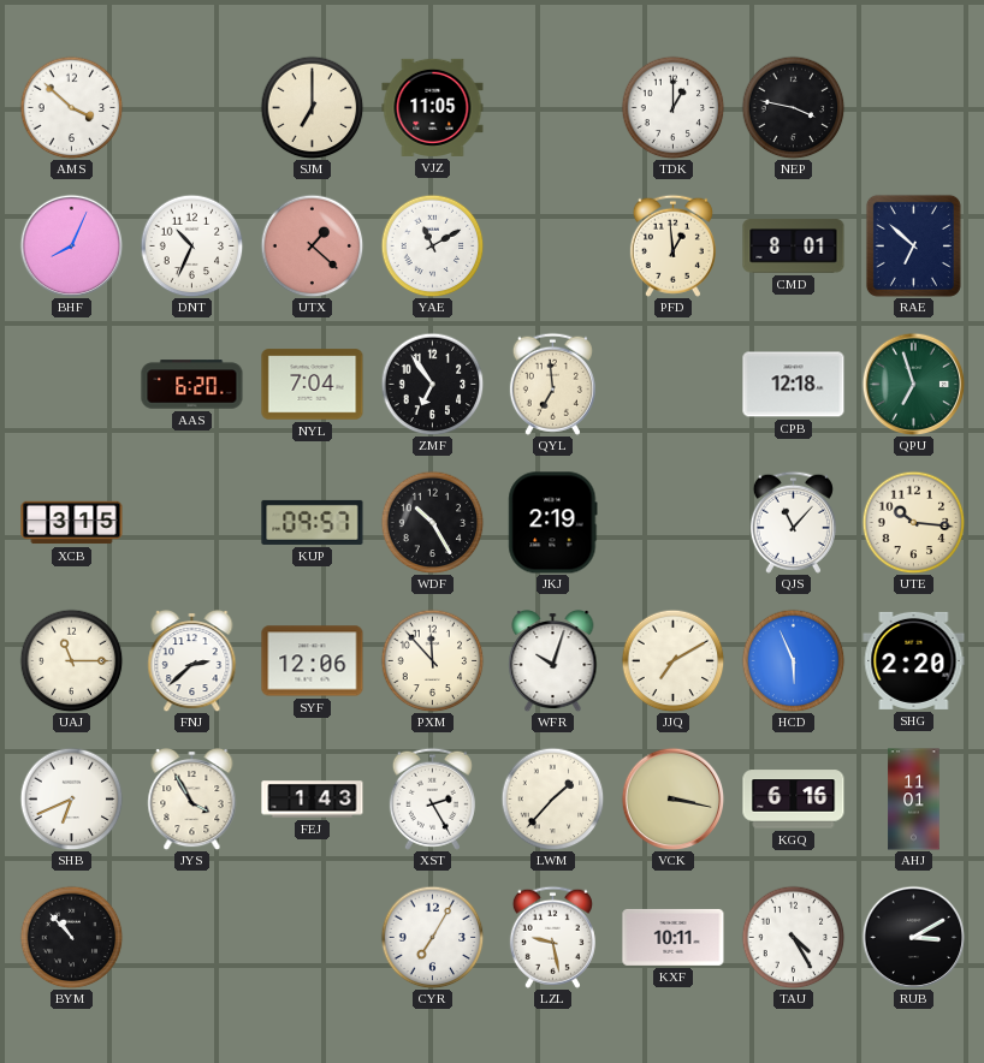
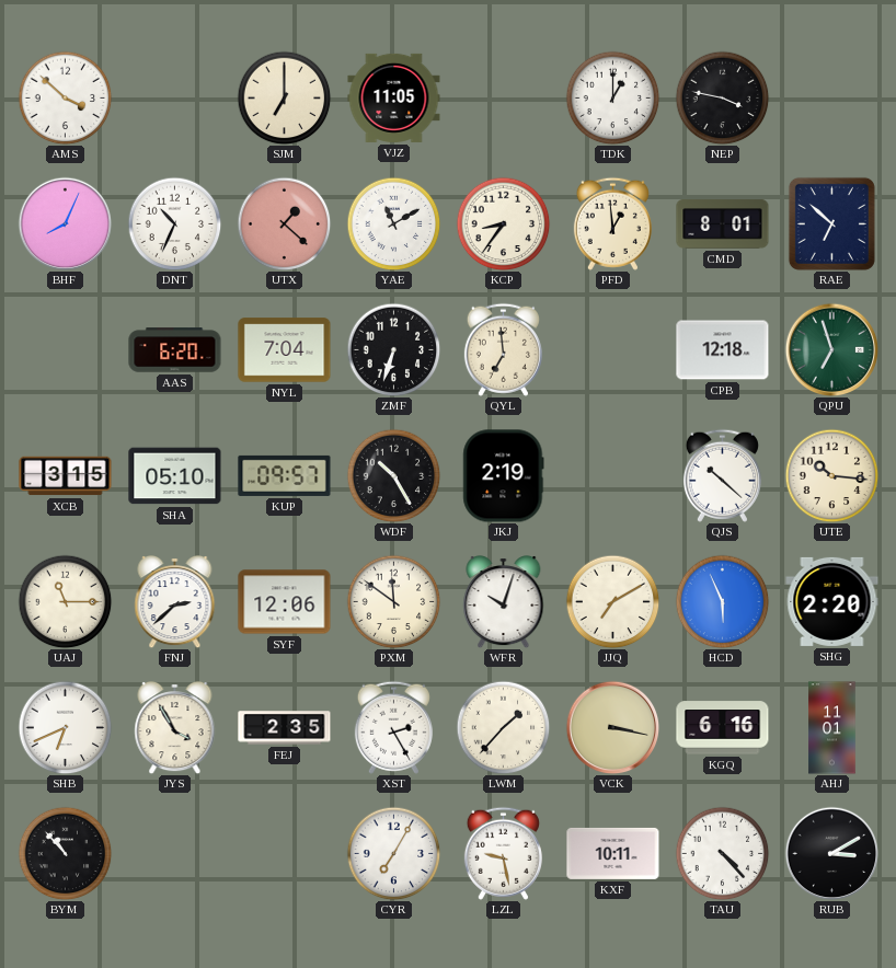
KCP: none -> 8:36 (503, 223)
ZMF: 6:54 -> 6:33 (393, 349)
SHA: none -> 05:10 (175, 476)
QJS: 11:07 -> 10:22 (722, 475)
PXM: 11:53 -> 11:51 (393, 601)
FEJ: 1:43 -> 2:35 (285, 728)
TAU: 4:25 -> 4:23 (722, 853)
